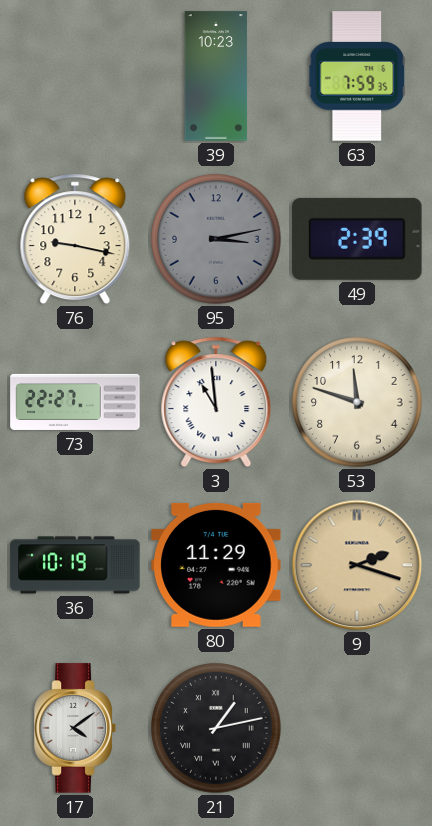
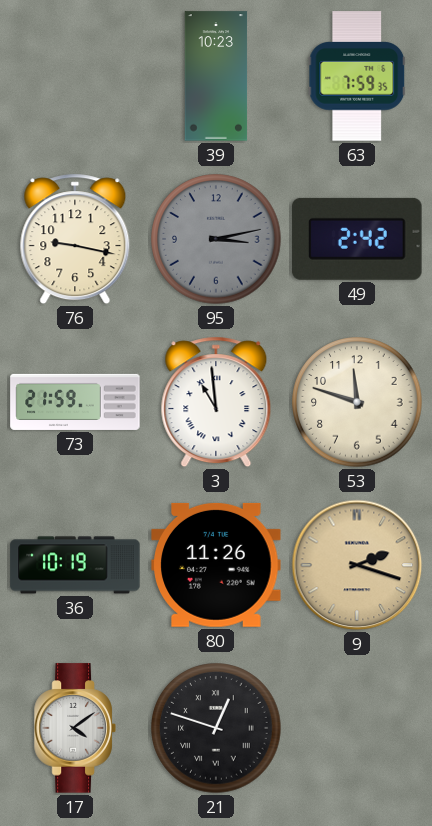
49: 2:39 -> 2:42 (357, 239)
73: 22:27 -> 21:59 (75, 402)
80: 11:29 -> 11:26 (216, 565)
21: 1:13 -> 12:48 (216, 728)
